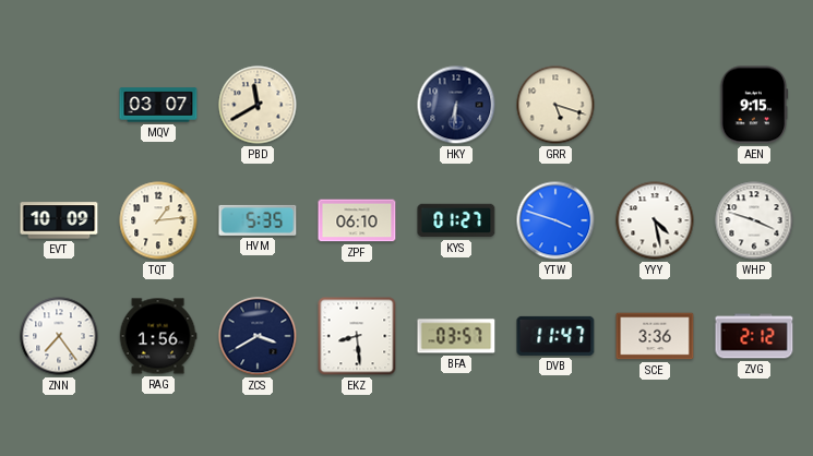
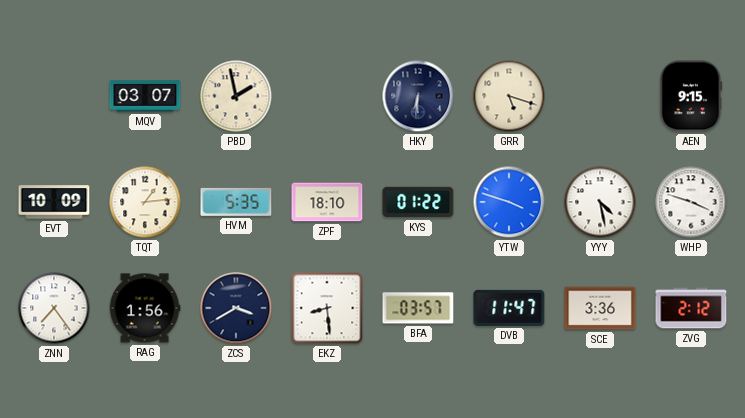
PBD: 11:40 -> 1:58 (236, 96)
ZPF: 06:10 -> 18:10 (327, 202)
KYS: 01:27 -> 01:22 (418, 202)
